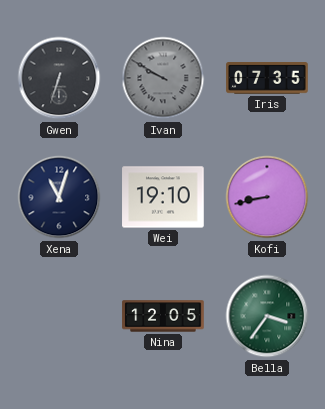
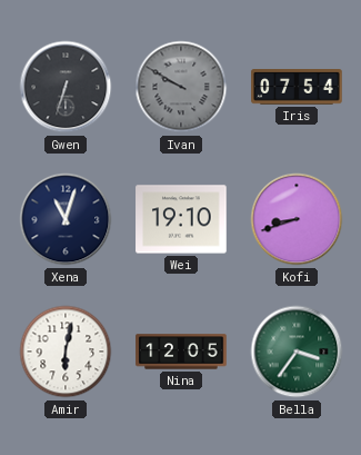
Iris: 07:35 -> 07:54 (297, 87)
Kofi: 8:43 -> 8:42 (297, 219)
Amir: none -> 6:02 (66, 352)
